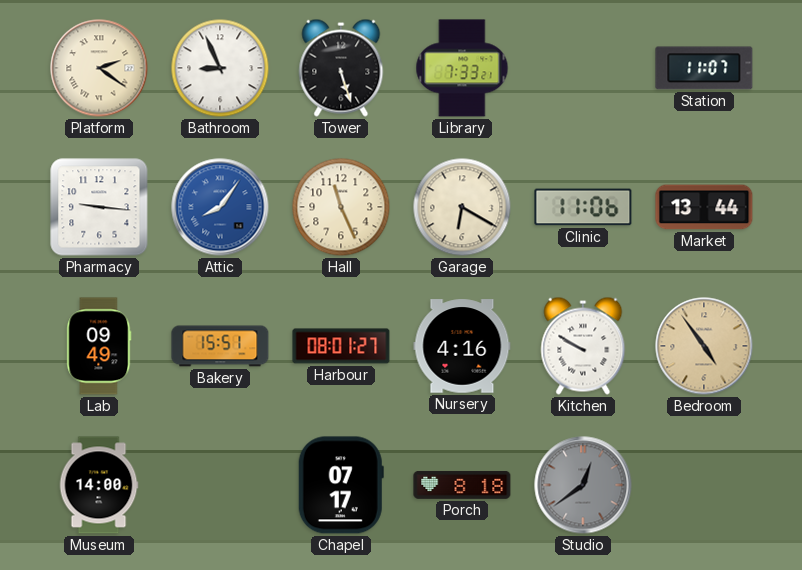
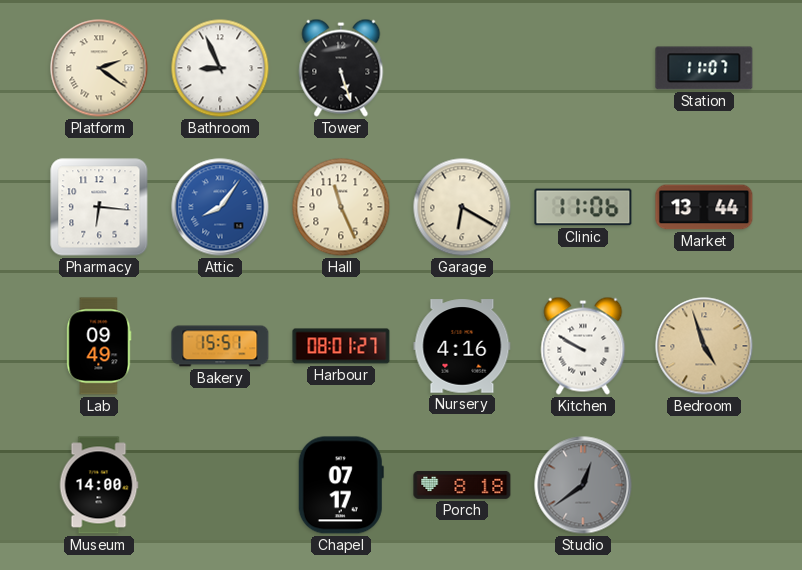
Library: 7:33 -> none (462, 68)
Pharmacy: 9:16 -> 6:16 (99, 207)
Bedroom: 4:54 -> 4:57 (704, 346)
